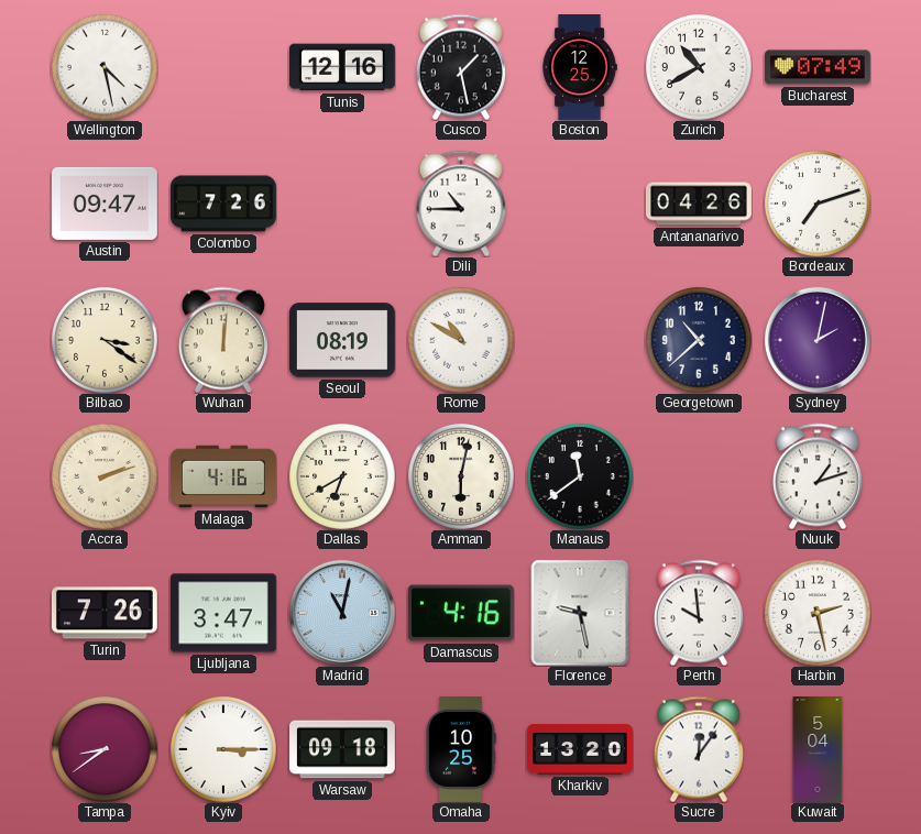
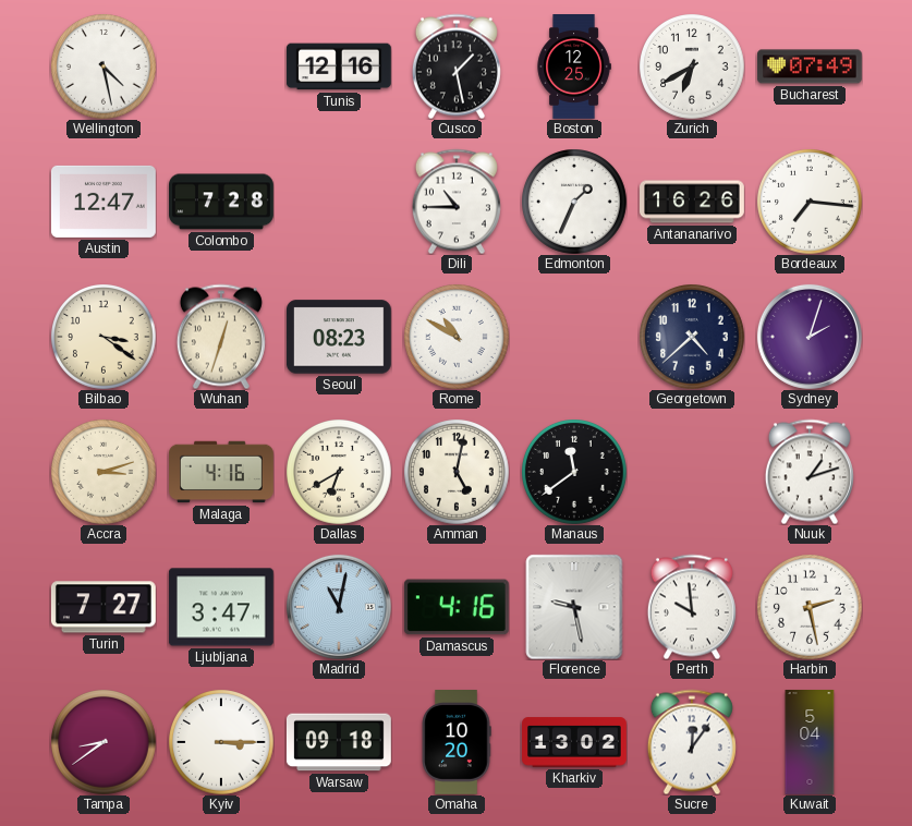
Zurich: 10:40 -> 6:40 (692, 66)
Austin: 09:47 -> 12:47 (104, 202)
Colombo: 7:26 -> 7:28 (222, 202)
Edmonton: none -> 1:34 (574, 202)
Antananarivo: 04:26 -> 16:26 (693, 202)
Bordeaux: 7:12 -> 7:16 (810, 202)
Wuhan: 12:01 -> 12:33 (221, 337)
Seoul: 08:19 -> 08:23 (339, 337)
Georgetown: 10:38 -> 4:38 (692, 337)
Sydney: 2:02 -> 2:03 (810, 337)
Accra: 2:12 -> 3:12 (104, 472)
Amman: 6:02 -> 5:02 (457, 472)
Turin: 7:26 -> 7:27 (104, 607)
Omaha: 10:25 -> 10:20 (457, 743)
Kharkiv: 13:20 -> 13:02 (575, 742)
